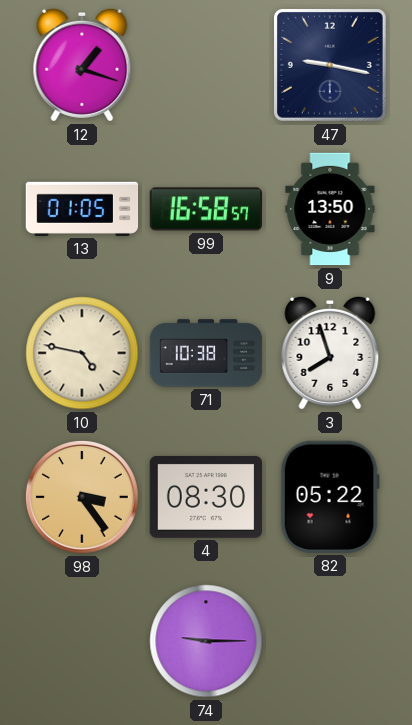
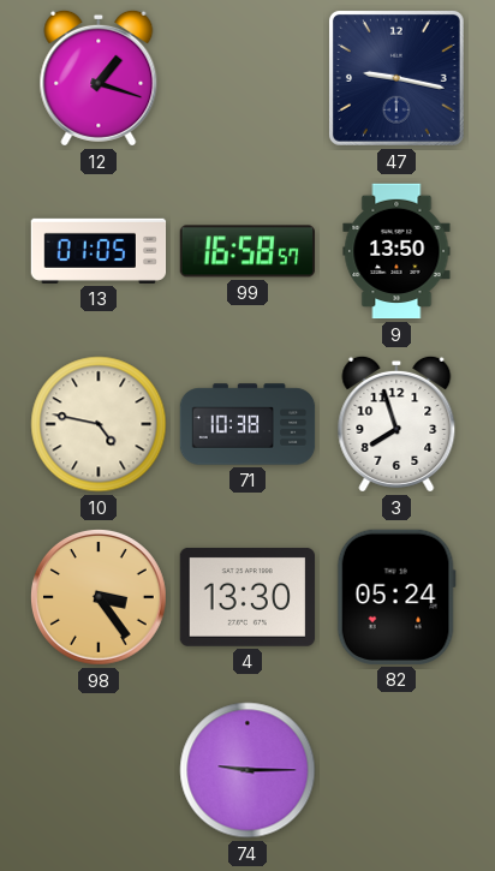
4: 08:30 -> 13:30 (246, 597)
82: 05:22 -> 05:24 (396, 597)
